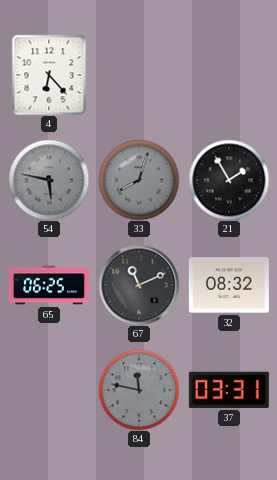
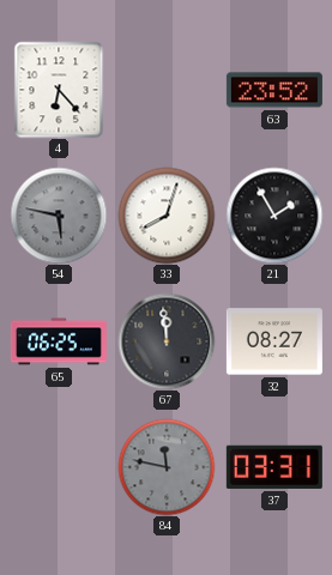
63: none -> 23:52 (274, 90)
33 dial: grey -> white (167, 216)
67: 11:11 -> 11:59 (167, 341)
32: 08:32 -> 08:27 (274, 341)
